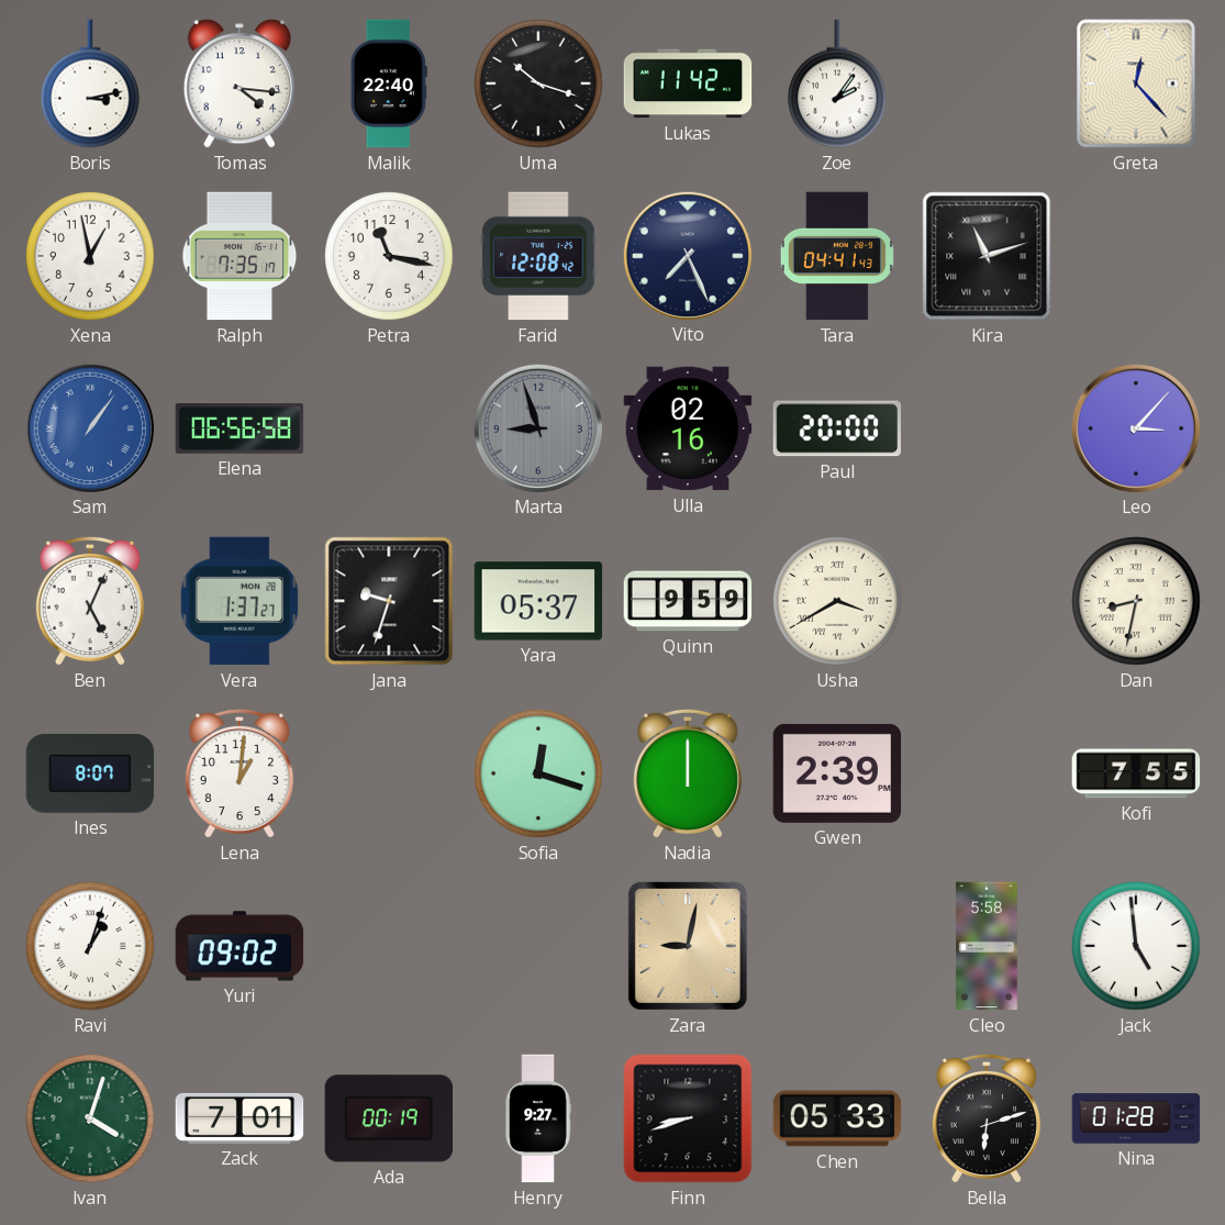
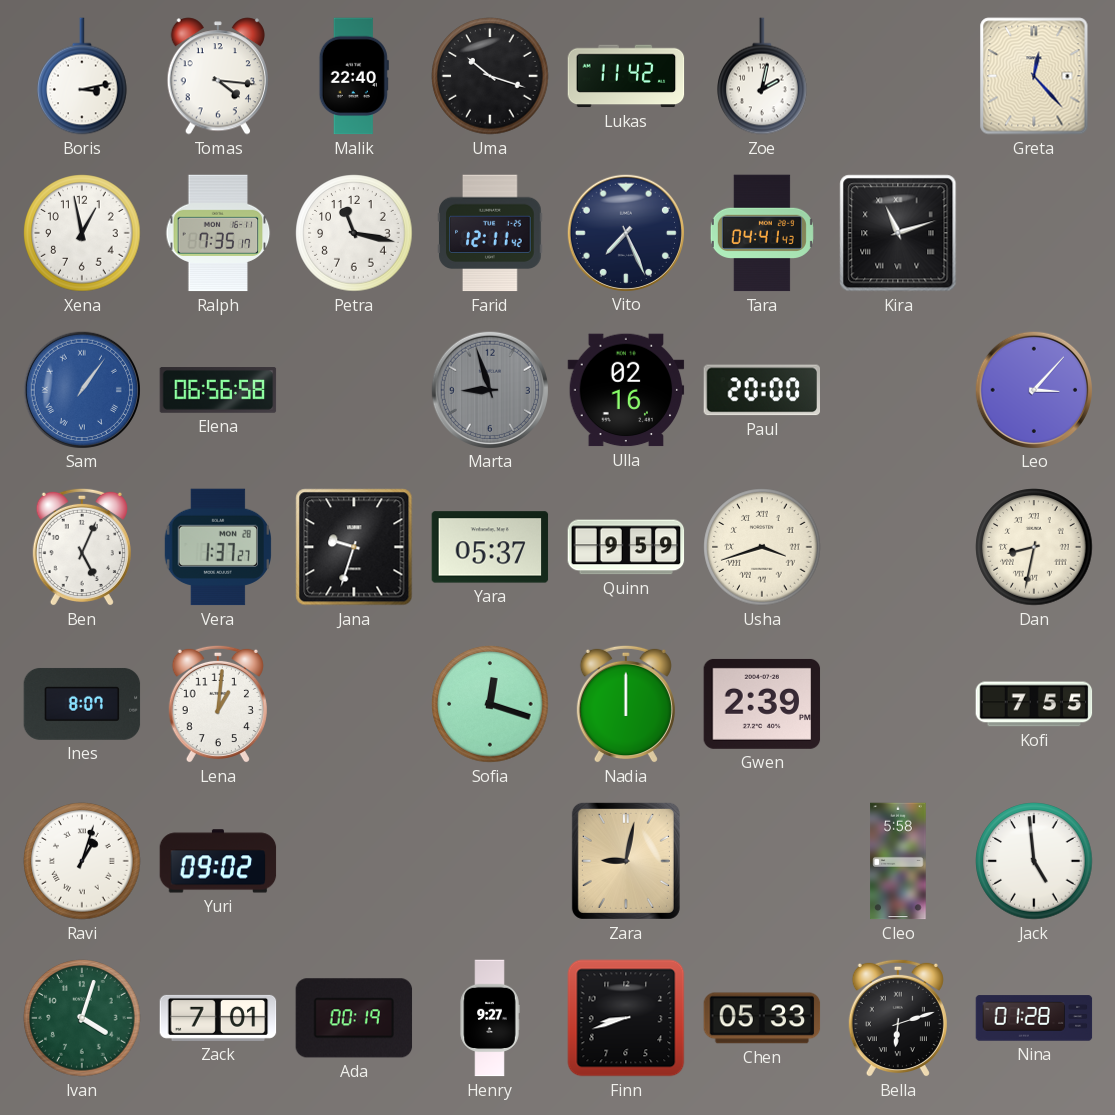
Zoe: 2:06 -> 2:02 (762, 76)
Farid: 12:08 -> 12:11 (490, 233)
Usha: 3:40 -> 3:42 (762, 547)
